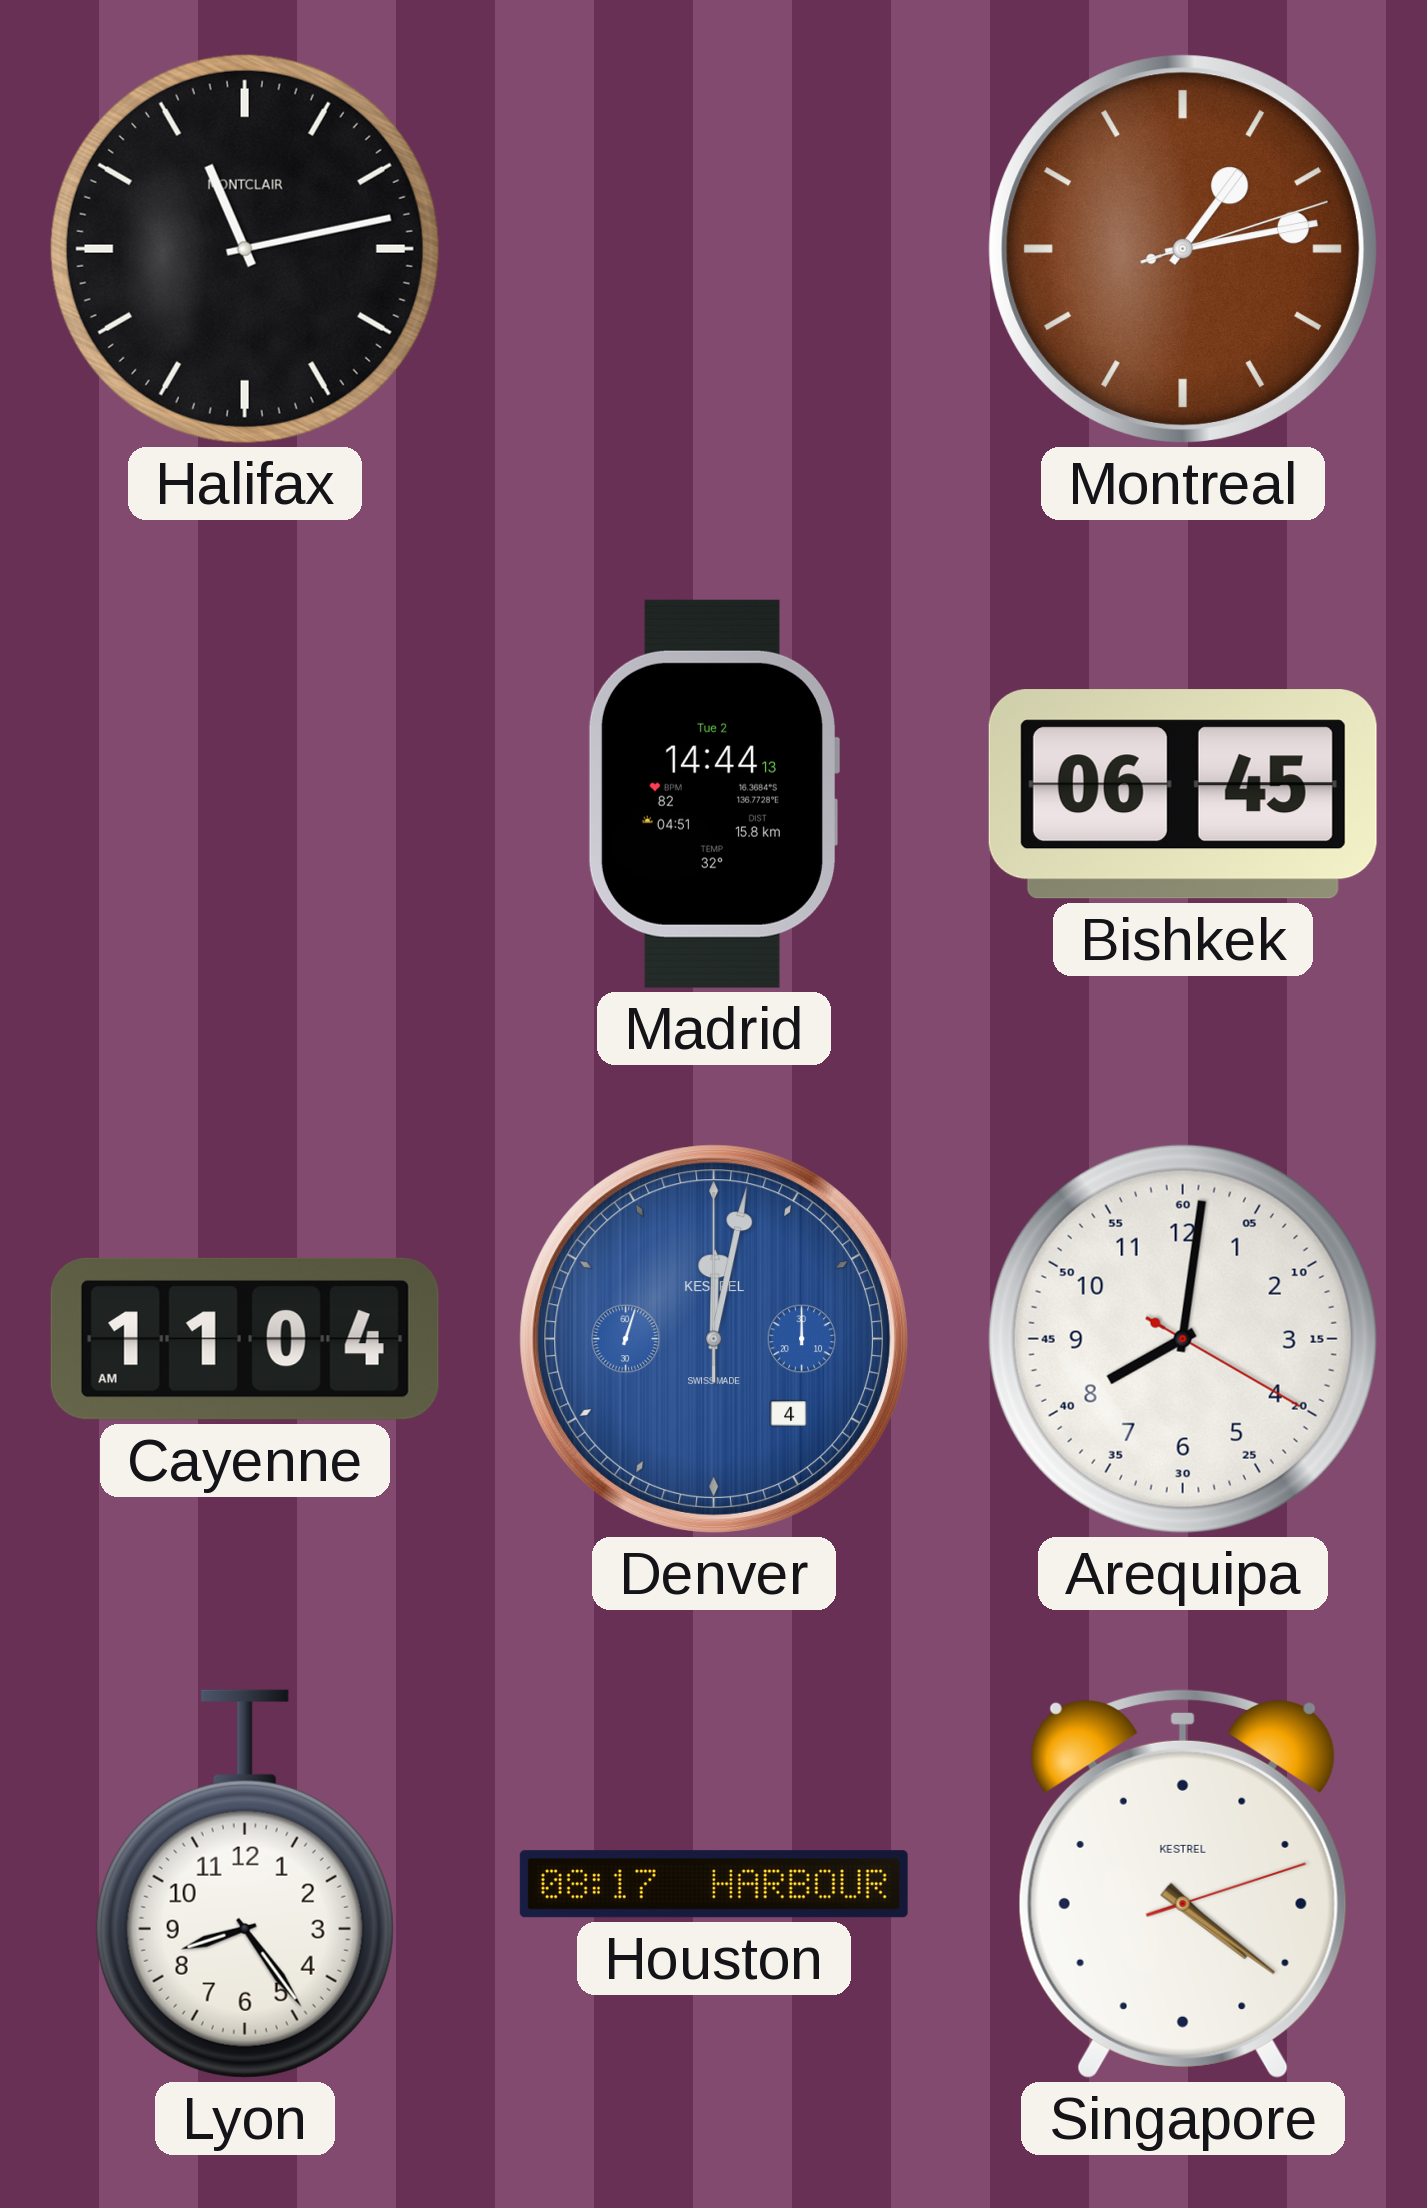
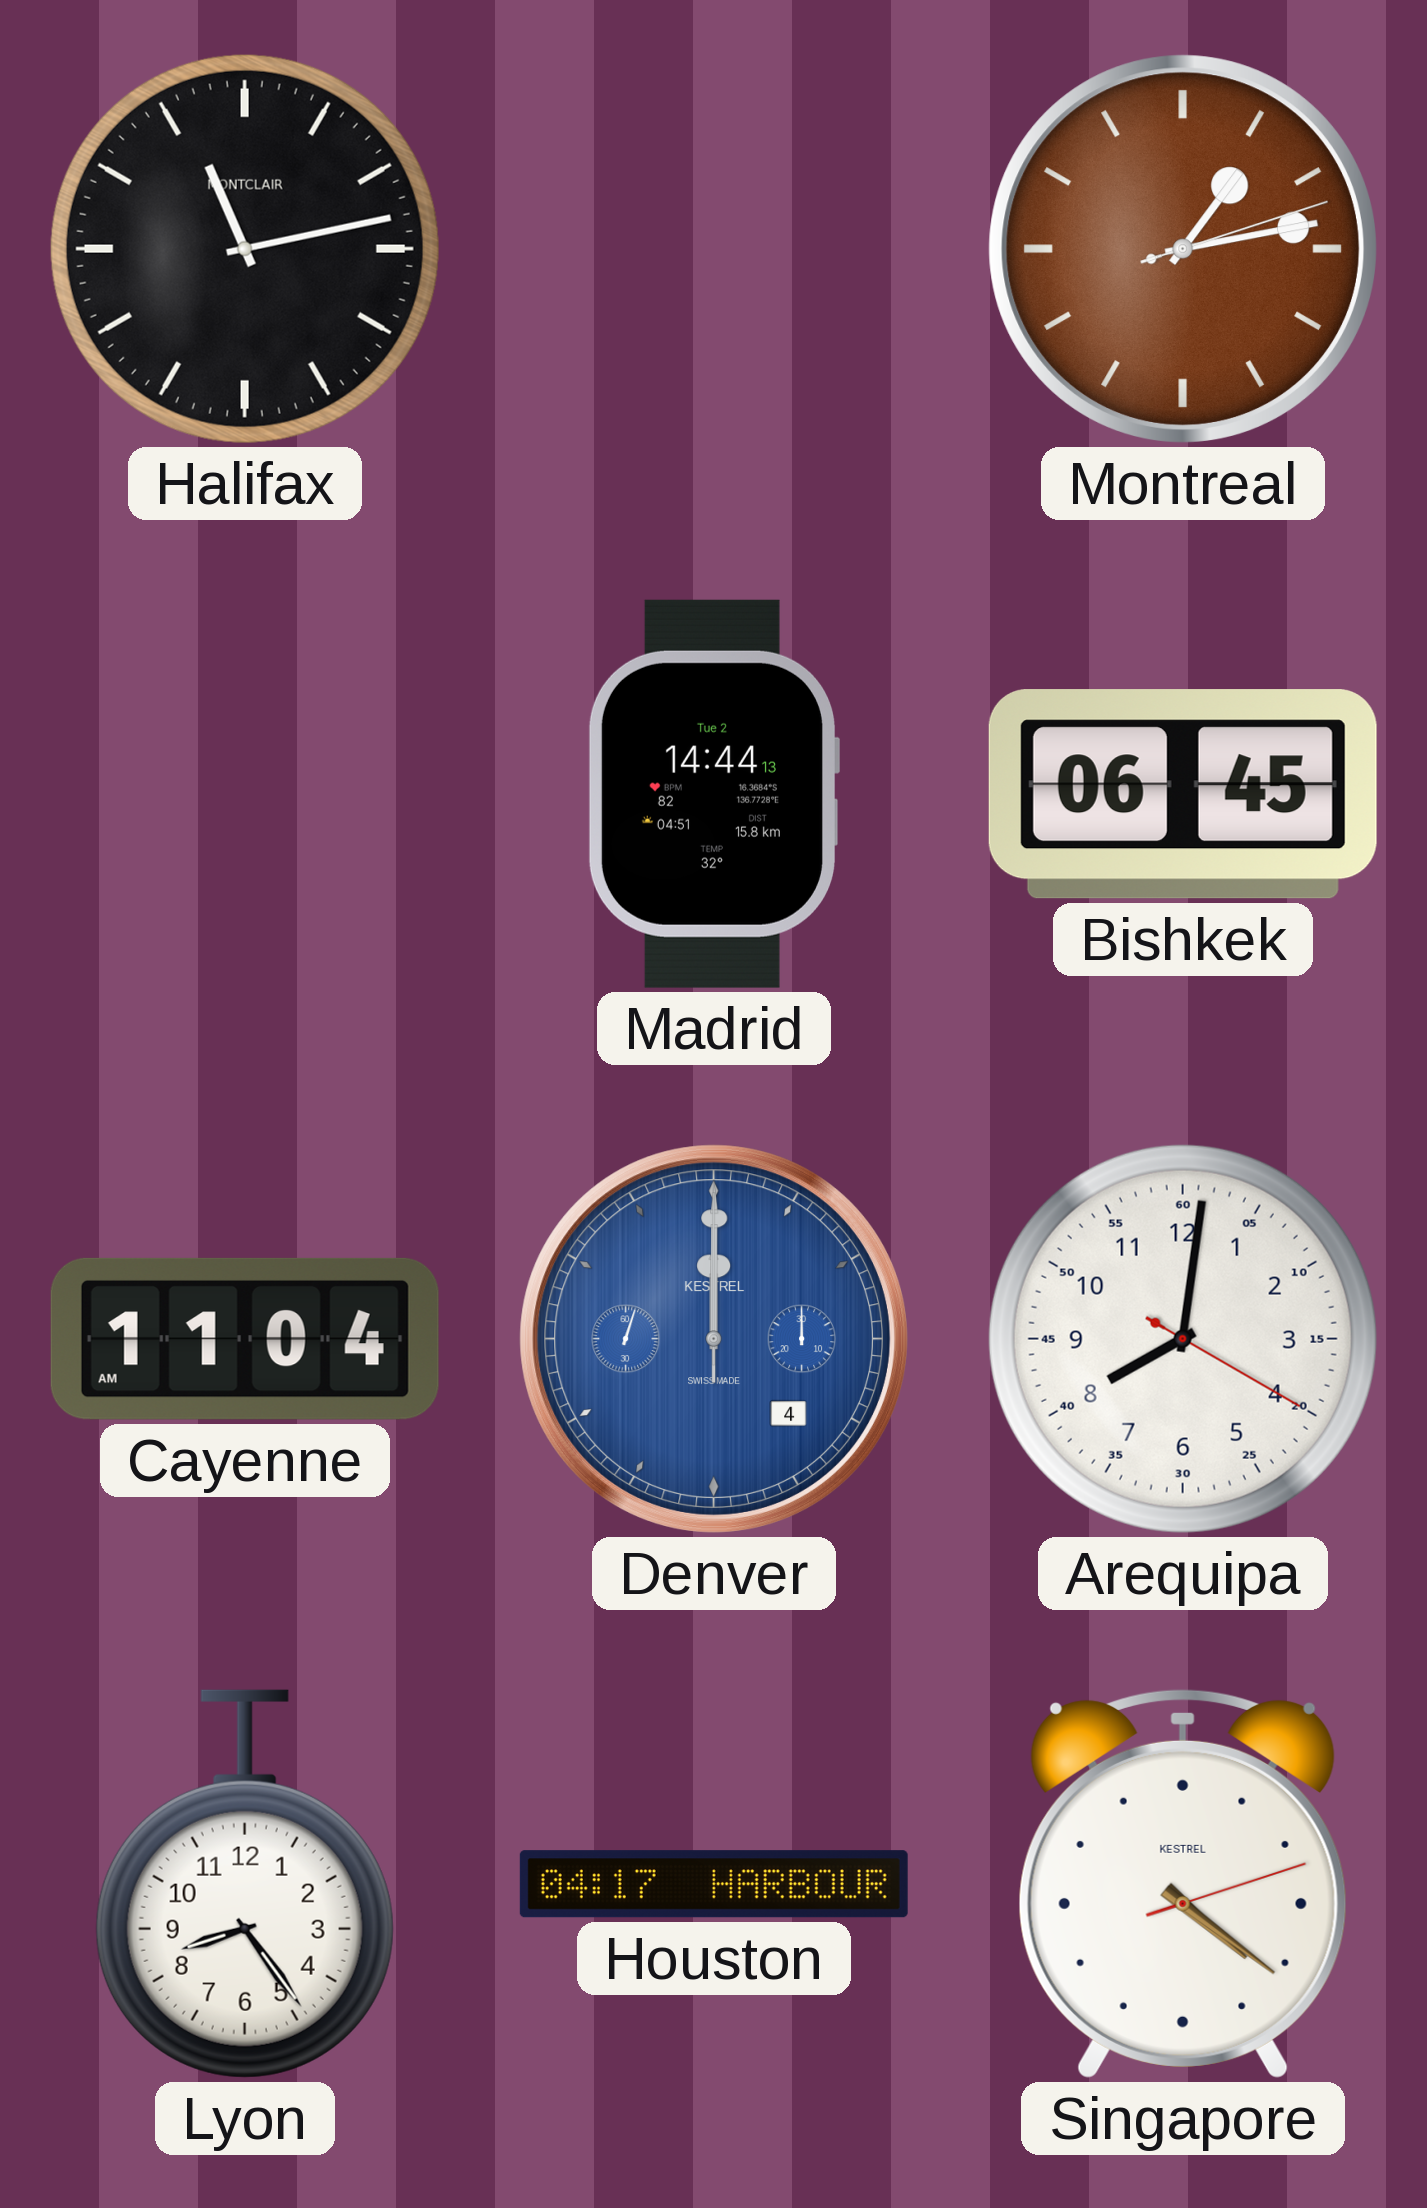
Denver: 12:02 -> 12:00 (714, 1339)
Houston: 08:17 -> 04:17 (714, 1884)
